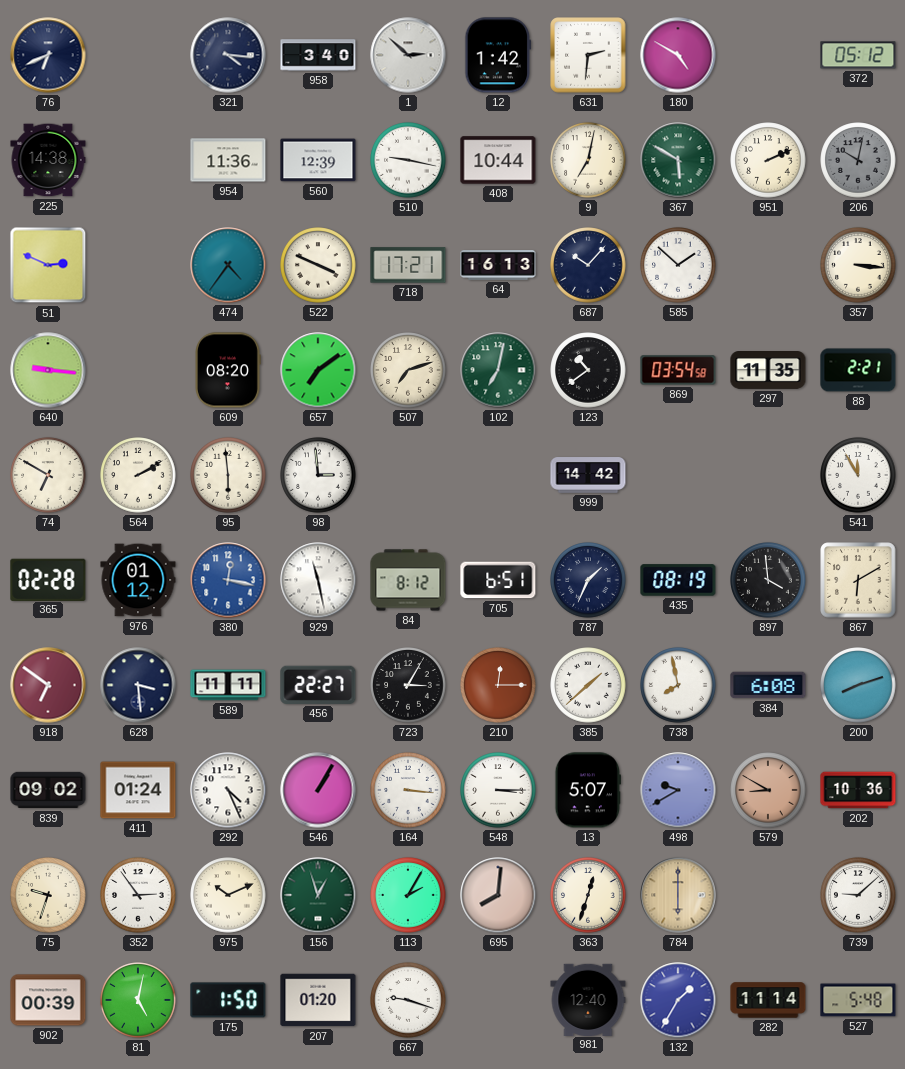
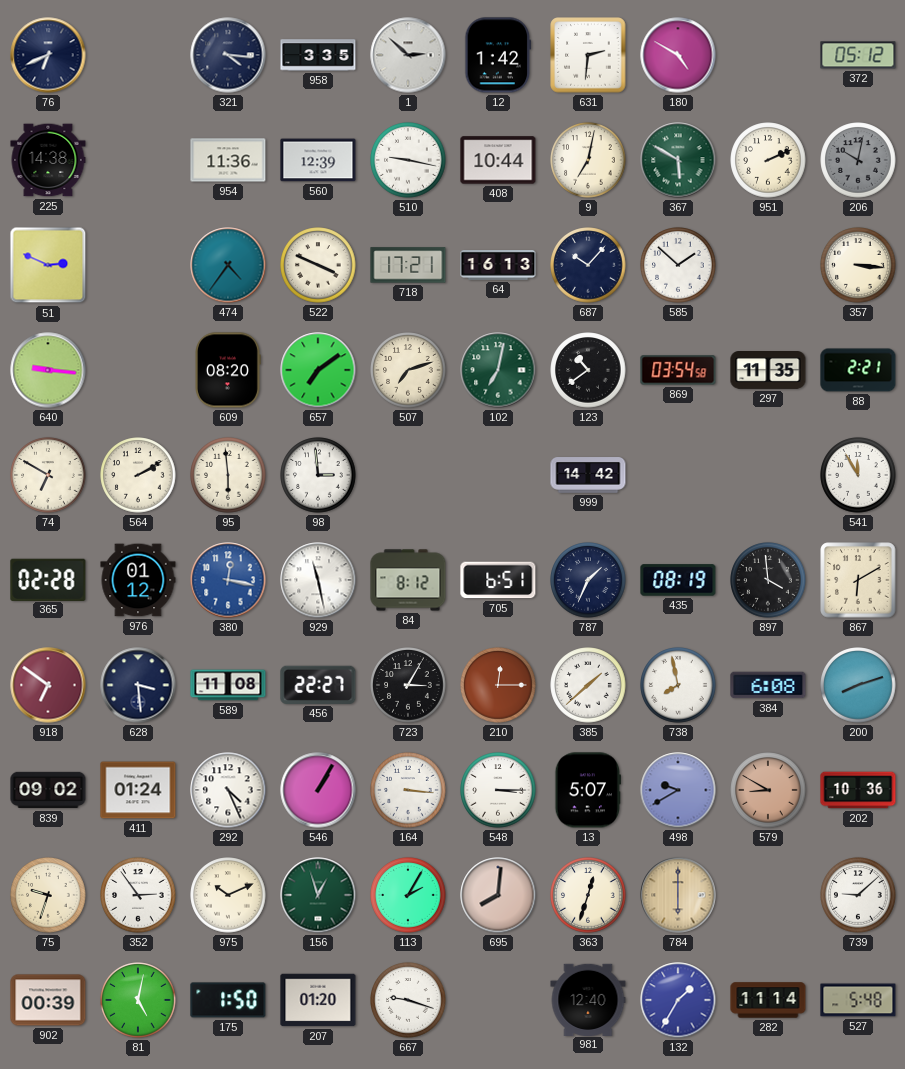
958: 3:40 -> 3:35 (318, 55)
589: 11:11 -> 11:08 (228, 685)
